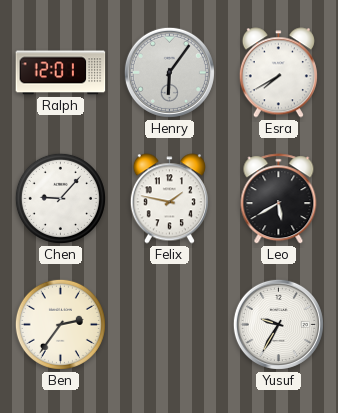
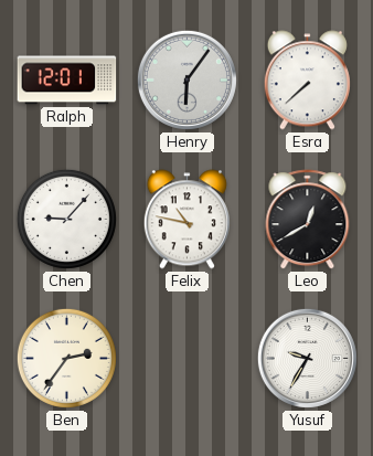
Esra: 7:40 -> 7:38 (307, 81)
Felix: 1:47 -> 10:47 (186, 220)
Leo: 5:40 -> 12:40 (308, 220)
